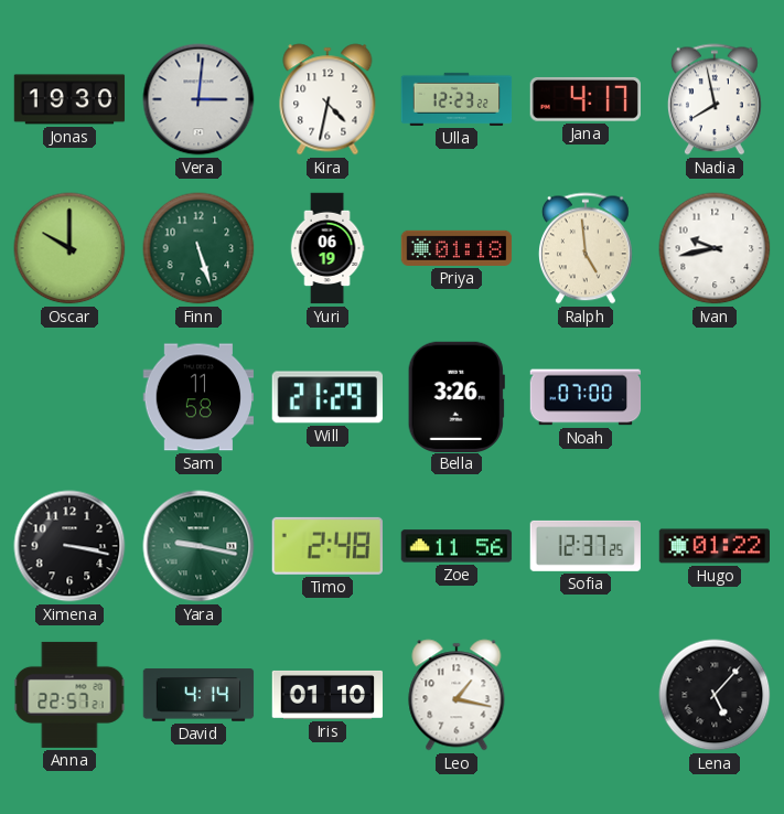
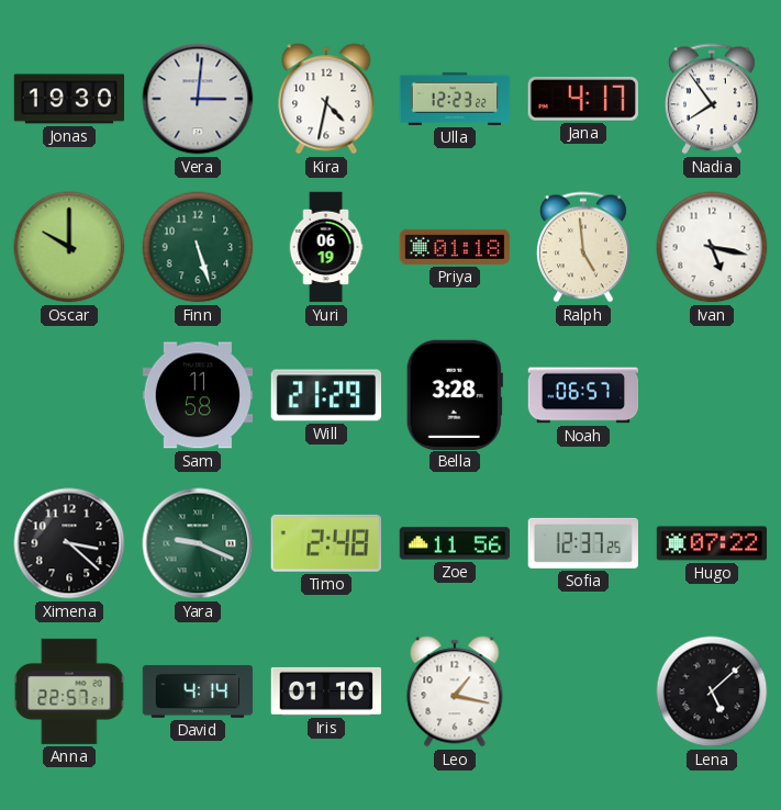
Nadia: 7:58 -> 7:54 (712, 99)
Ivan: 9:43 -> 5:17 (712, 247)
Bella: 3:26 -> 3:28 (455, 394)
Noah: 07:00 -> 06:57 (583, 395)
Ximena: 3:17 -> 3:22 (69, 543)
Yara: 9:17 -> 9:19 (198, 543)
Hugo: 01:22 -> 07:22 (712, 543)
Lena: 5:07 -> 5:08 (712, 691)
